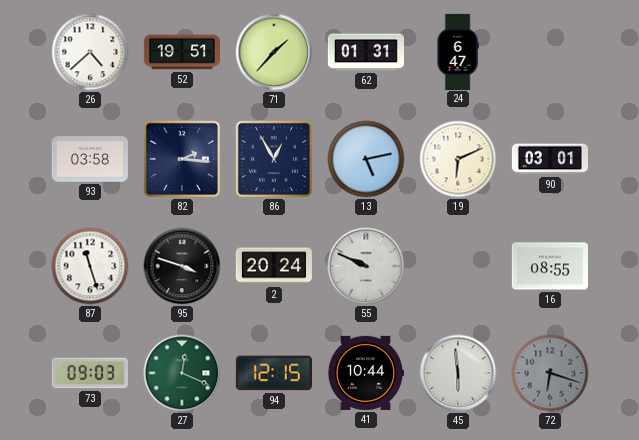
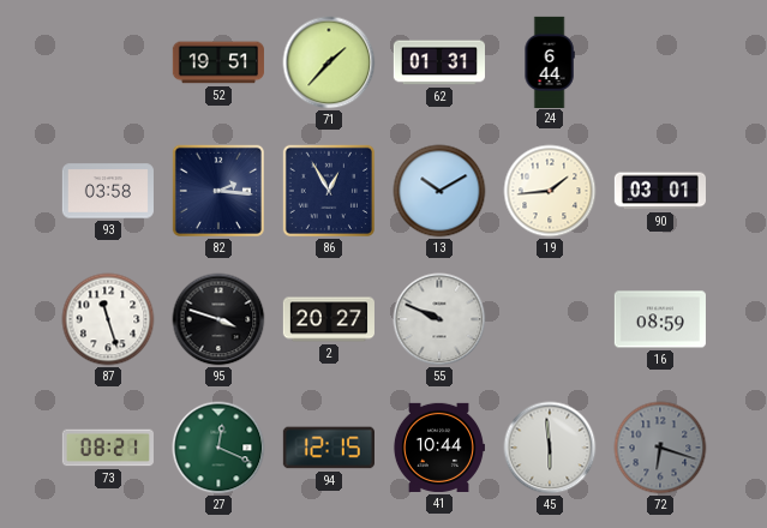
26: 4:38 -> none (90, 52)
24: 6:47 -> 6:44 (550, 61)
13: 5:13 -> 10:10 (439, 191)
19: 6:11 -> 1:44 (550, 191)
2: 20:24 -> 20:27 (329, 319)
16: 08:55 -> 08:59 (660, 319)
73: 09:03 -> 08:21 (108, 448)
